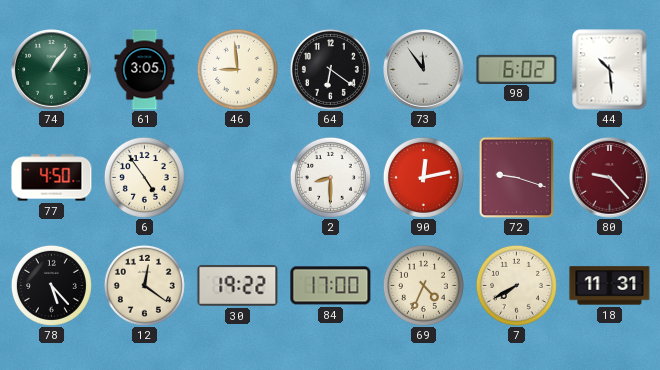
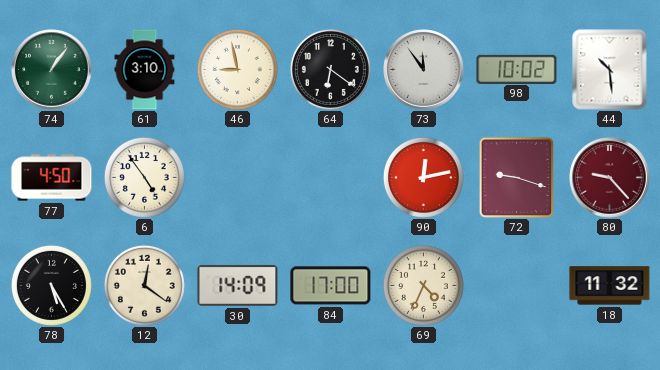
61: 3:05 -> 3:10 (145, 70)
46: 8:59 -> 8:58 (237, 69)
98: 6:02 -> 10:02 (517, 69)
2: 8:30 -> none (330, 177)
78: 5:23 -> 5:25 (51, 285)
30: 19:22 -> 14:09 (238, 285)
7: 7:40 -> none (516, 285)
18: 11:31 -> 11:32 (610, 286)
